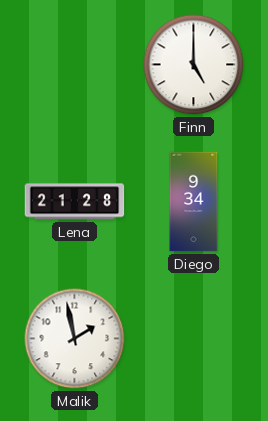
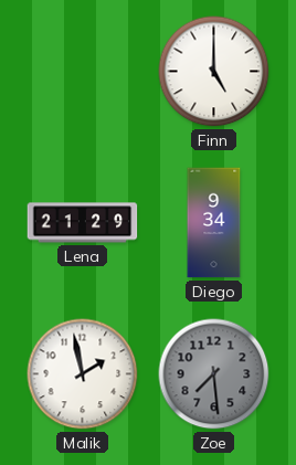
Lena: 21:28 -> 21:29 (83, 223)
Zoe: none -> 7:29 (214, 374)
